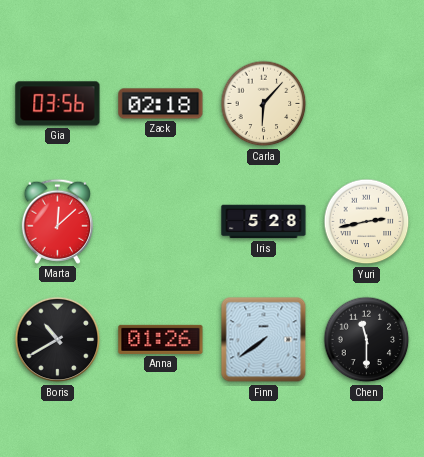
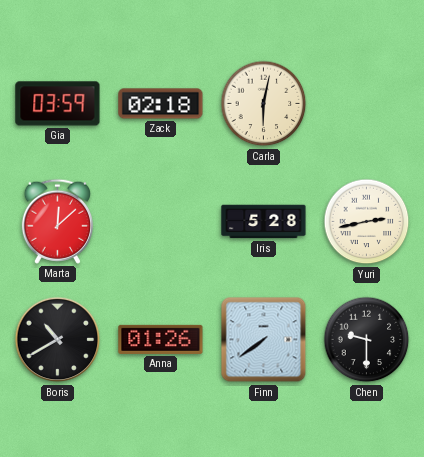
Gia: 03:56 -> 03:59 (58, 104)
Carla: 6:07 -> 6:02 (264, 104)
Chen: 11:30 -> 9:30 (367, 340)
